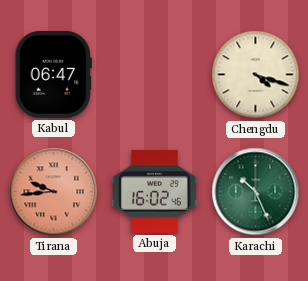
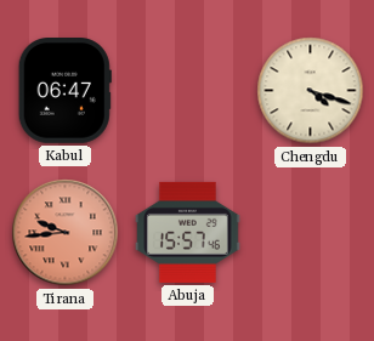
Abuja: 16:02 -> 15:57 (188, 232)
Karachi: 10:26 -> none (256, 192)
